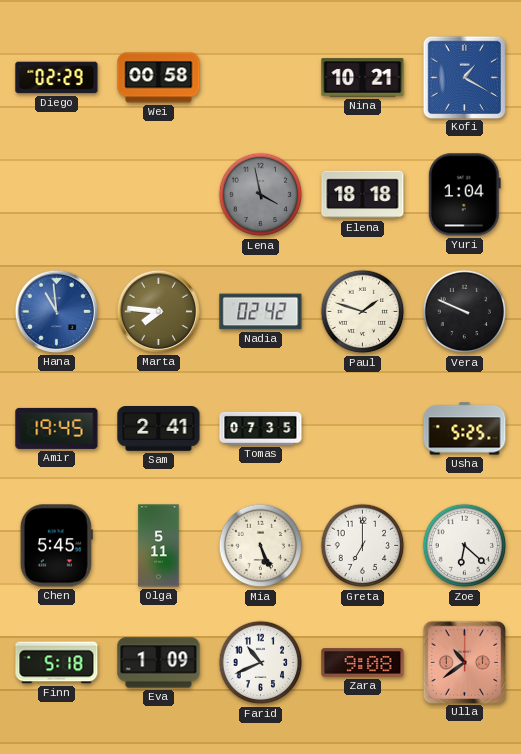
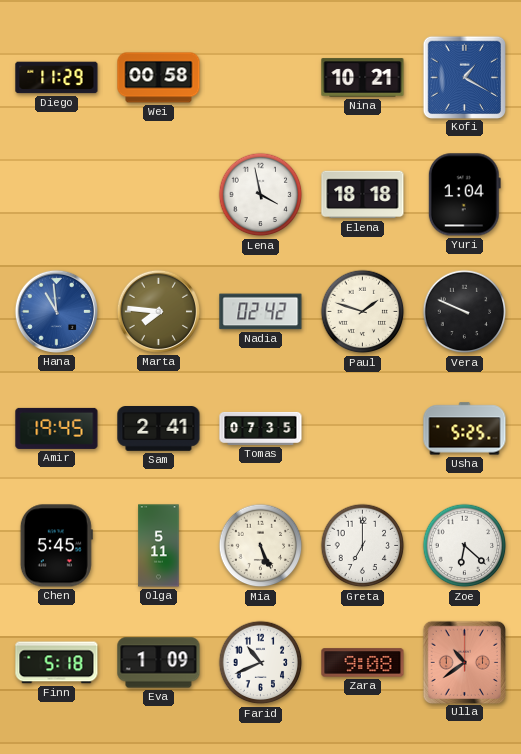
Diego: 02:29 -> 11:29 (57, 78)
Lena dial: grey -> white (261, 195)
